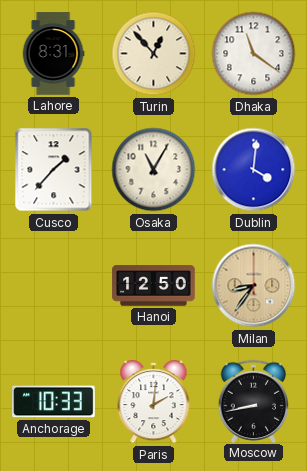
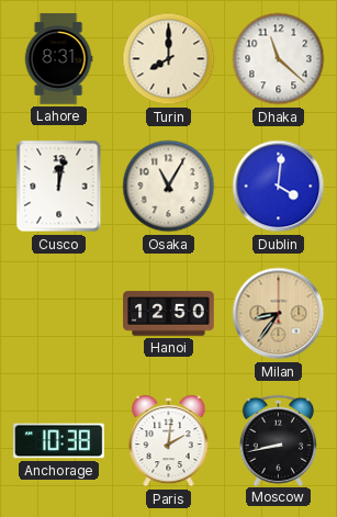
Turin: 12:53 -> 8:00 (169, 59)
Dhaka: 11:21 -> 11:22 (279, 59)
Cusco: 1:37 -> 12:02 (59, 187)
Anchorage: 10:33 -> 10:38 (59, 441)
